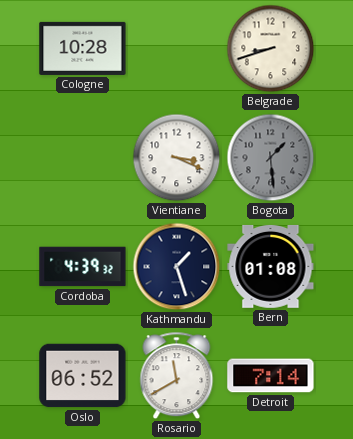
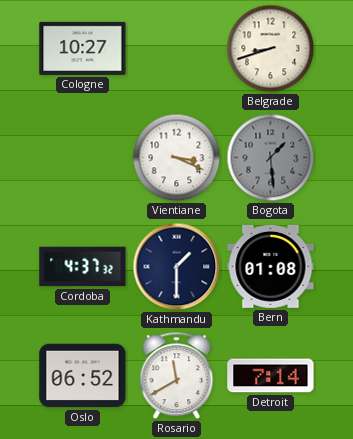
Cologne: 10:28 -> 10:27 (83, 48)
Cordoba: 4:39 -> 4:37 (83, 267)
Kathmandu: 1:27 -> 1:30 (177, 267)
